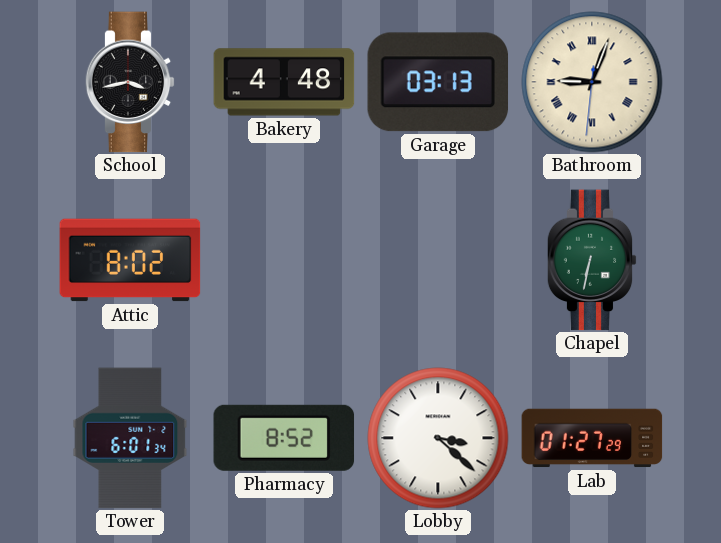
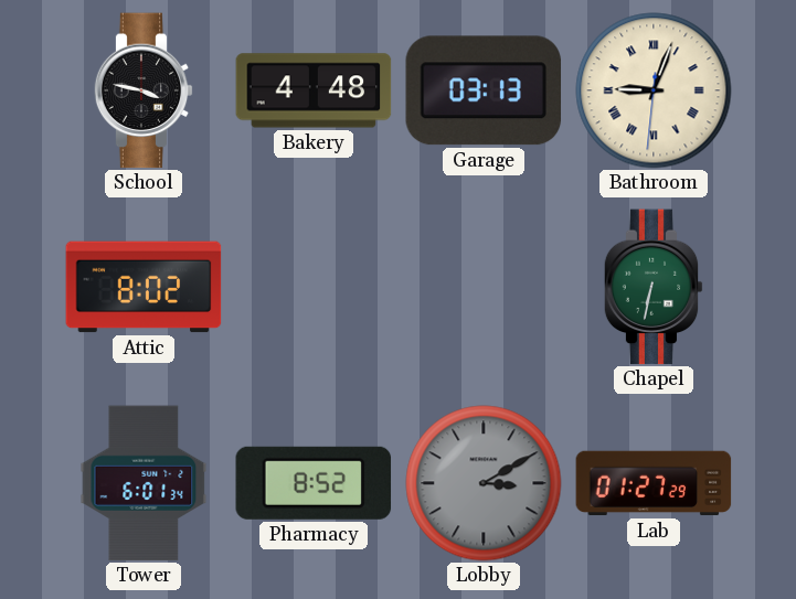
School: 3:43 -> 3:47 (144, 90)
Lobby: 3:22 -> 3:10 (484, 483)
Lobby dial: white -> grey (484, 483)
